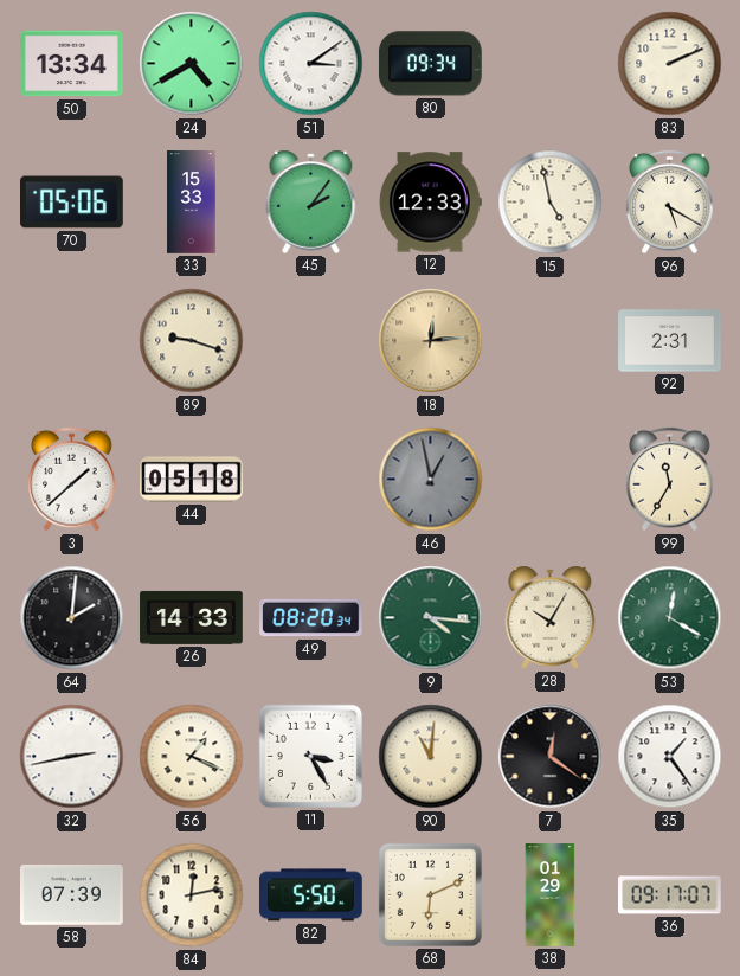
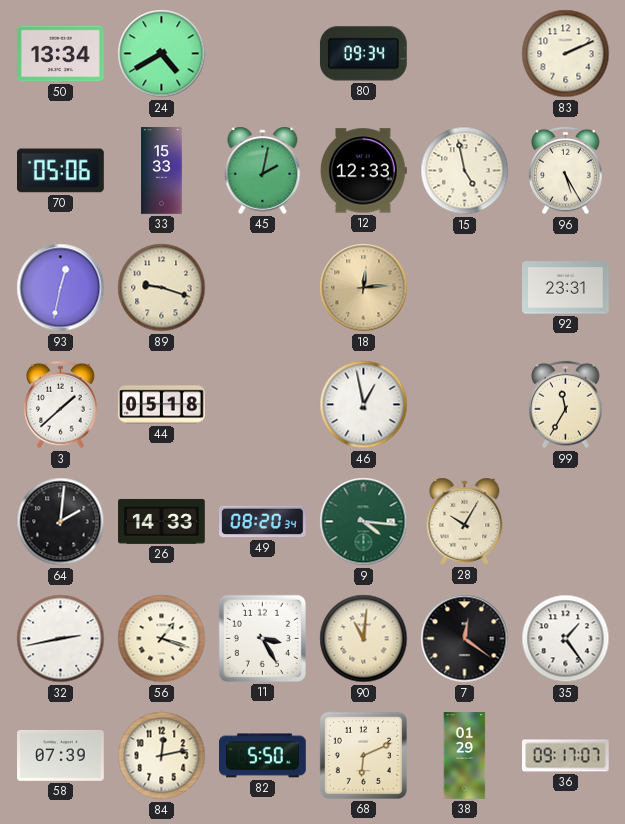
51: 3:09 -> none (311, 64)
45: 2:06 -> 2:02 (263, 170)
96: 5:20 -> 5:25 (566, 171)
93: none -> 12:32 (61, 288)
92: 2:31 -> 23:31 (566, 288)
46 dial: grey -> white (364, 405)
53: 12:20 -> none (670, 618)
56: 1:19 -> 1:18 (162, 639)
